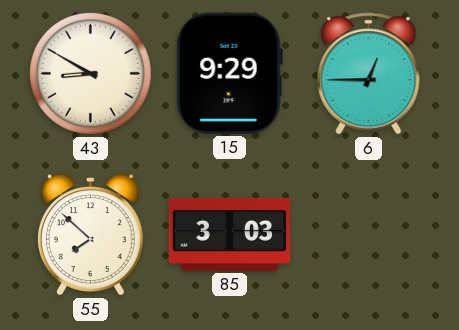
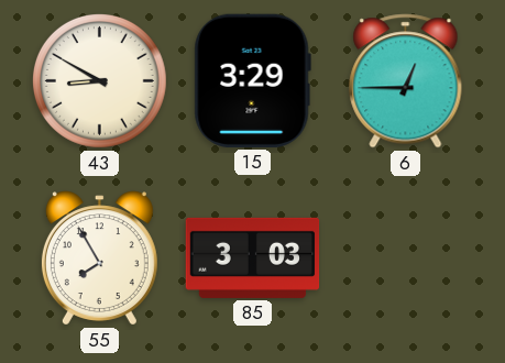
15: 9:29 -> 3:29 (252, 80)
55: 7:52 -> 7:55 (99, 258)
